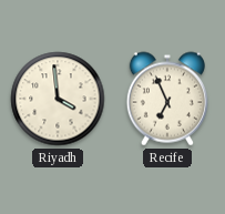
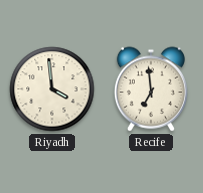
Recife: 6:56 -> 6:59 (151, 89)
